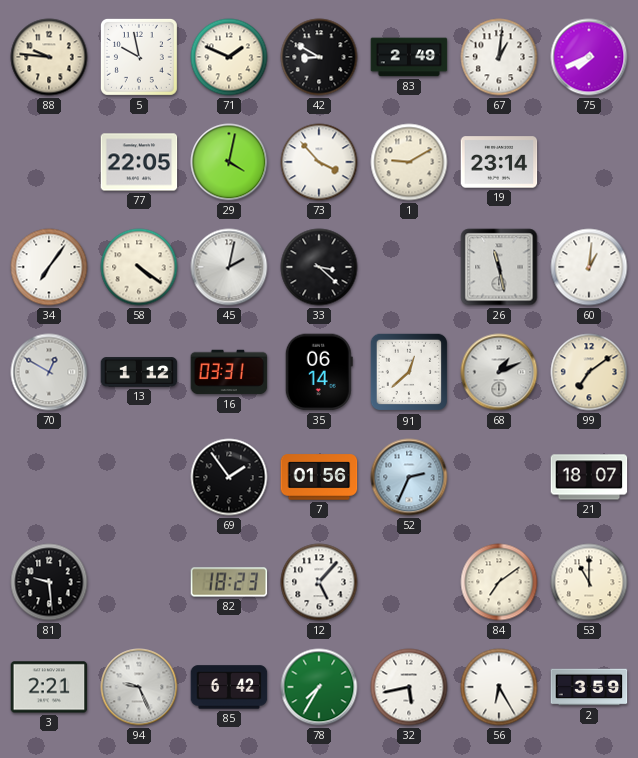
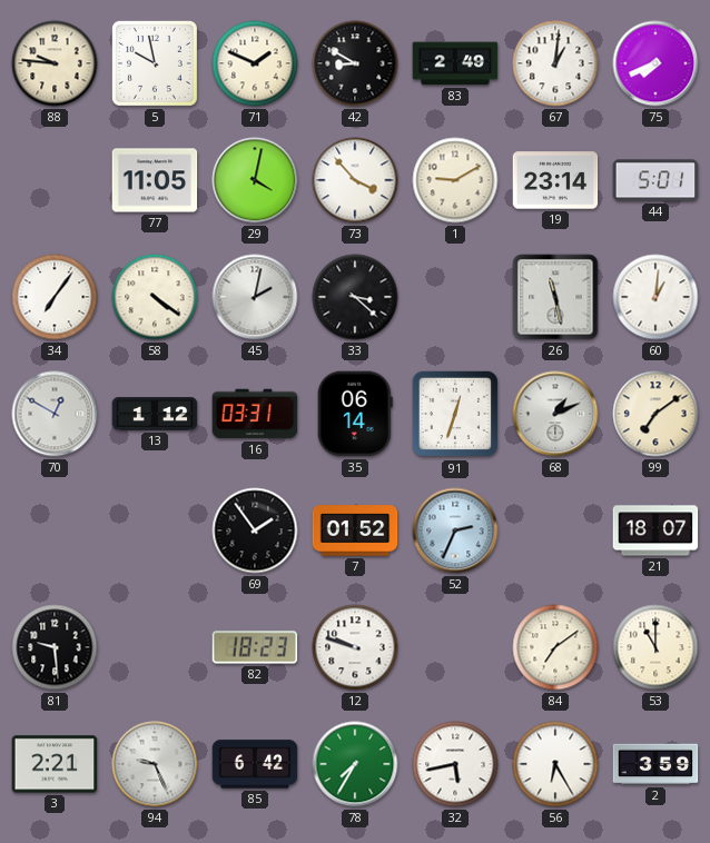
77: 22:05 -> 11:05 (155, 180)
44: none -> 5:01 (655, 180)
91: 12:38 -> 12:33 (455, 414)
7: 01:56 -> 01:52 (355, 530)
12: 5:07 -> 9:48 (355, 647)
